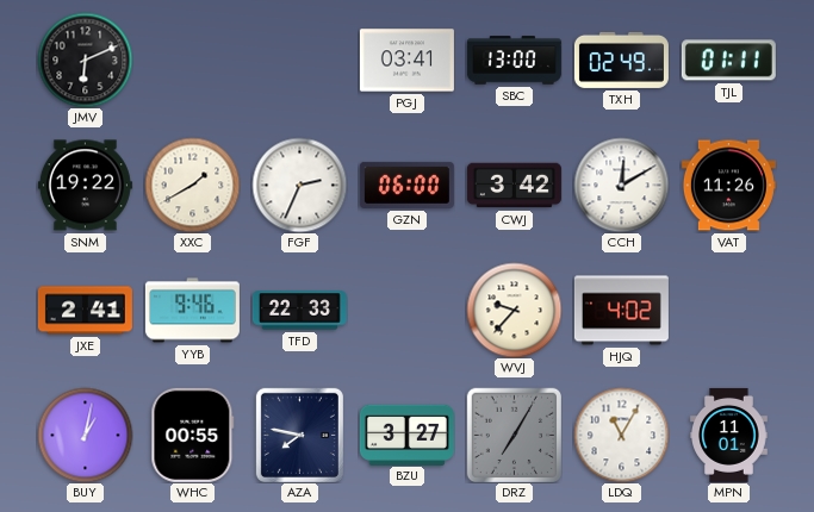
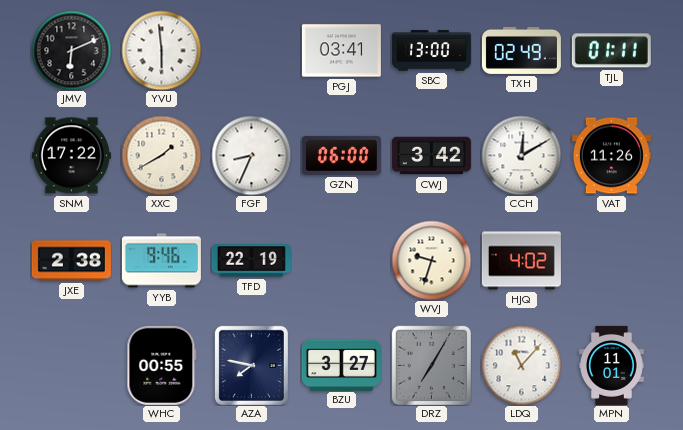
YVU: none -> 5:59 (161, 50)
SNM: 19:22 -> 17:22 (71, 156)
FGF: 2:34 -> 8:34 (251, 155)
JXE: 2:41 -> 2:38 (71, 261)
TFD: 22:33 -> 22:19 (251, 261)
WVJ: 9:37 -> 9:33 (431, 260)
BUY: 1:02 -> none (85, 435)
LDQ: 11:05 -> 11:07 (521, 365)
